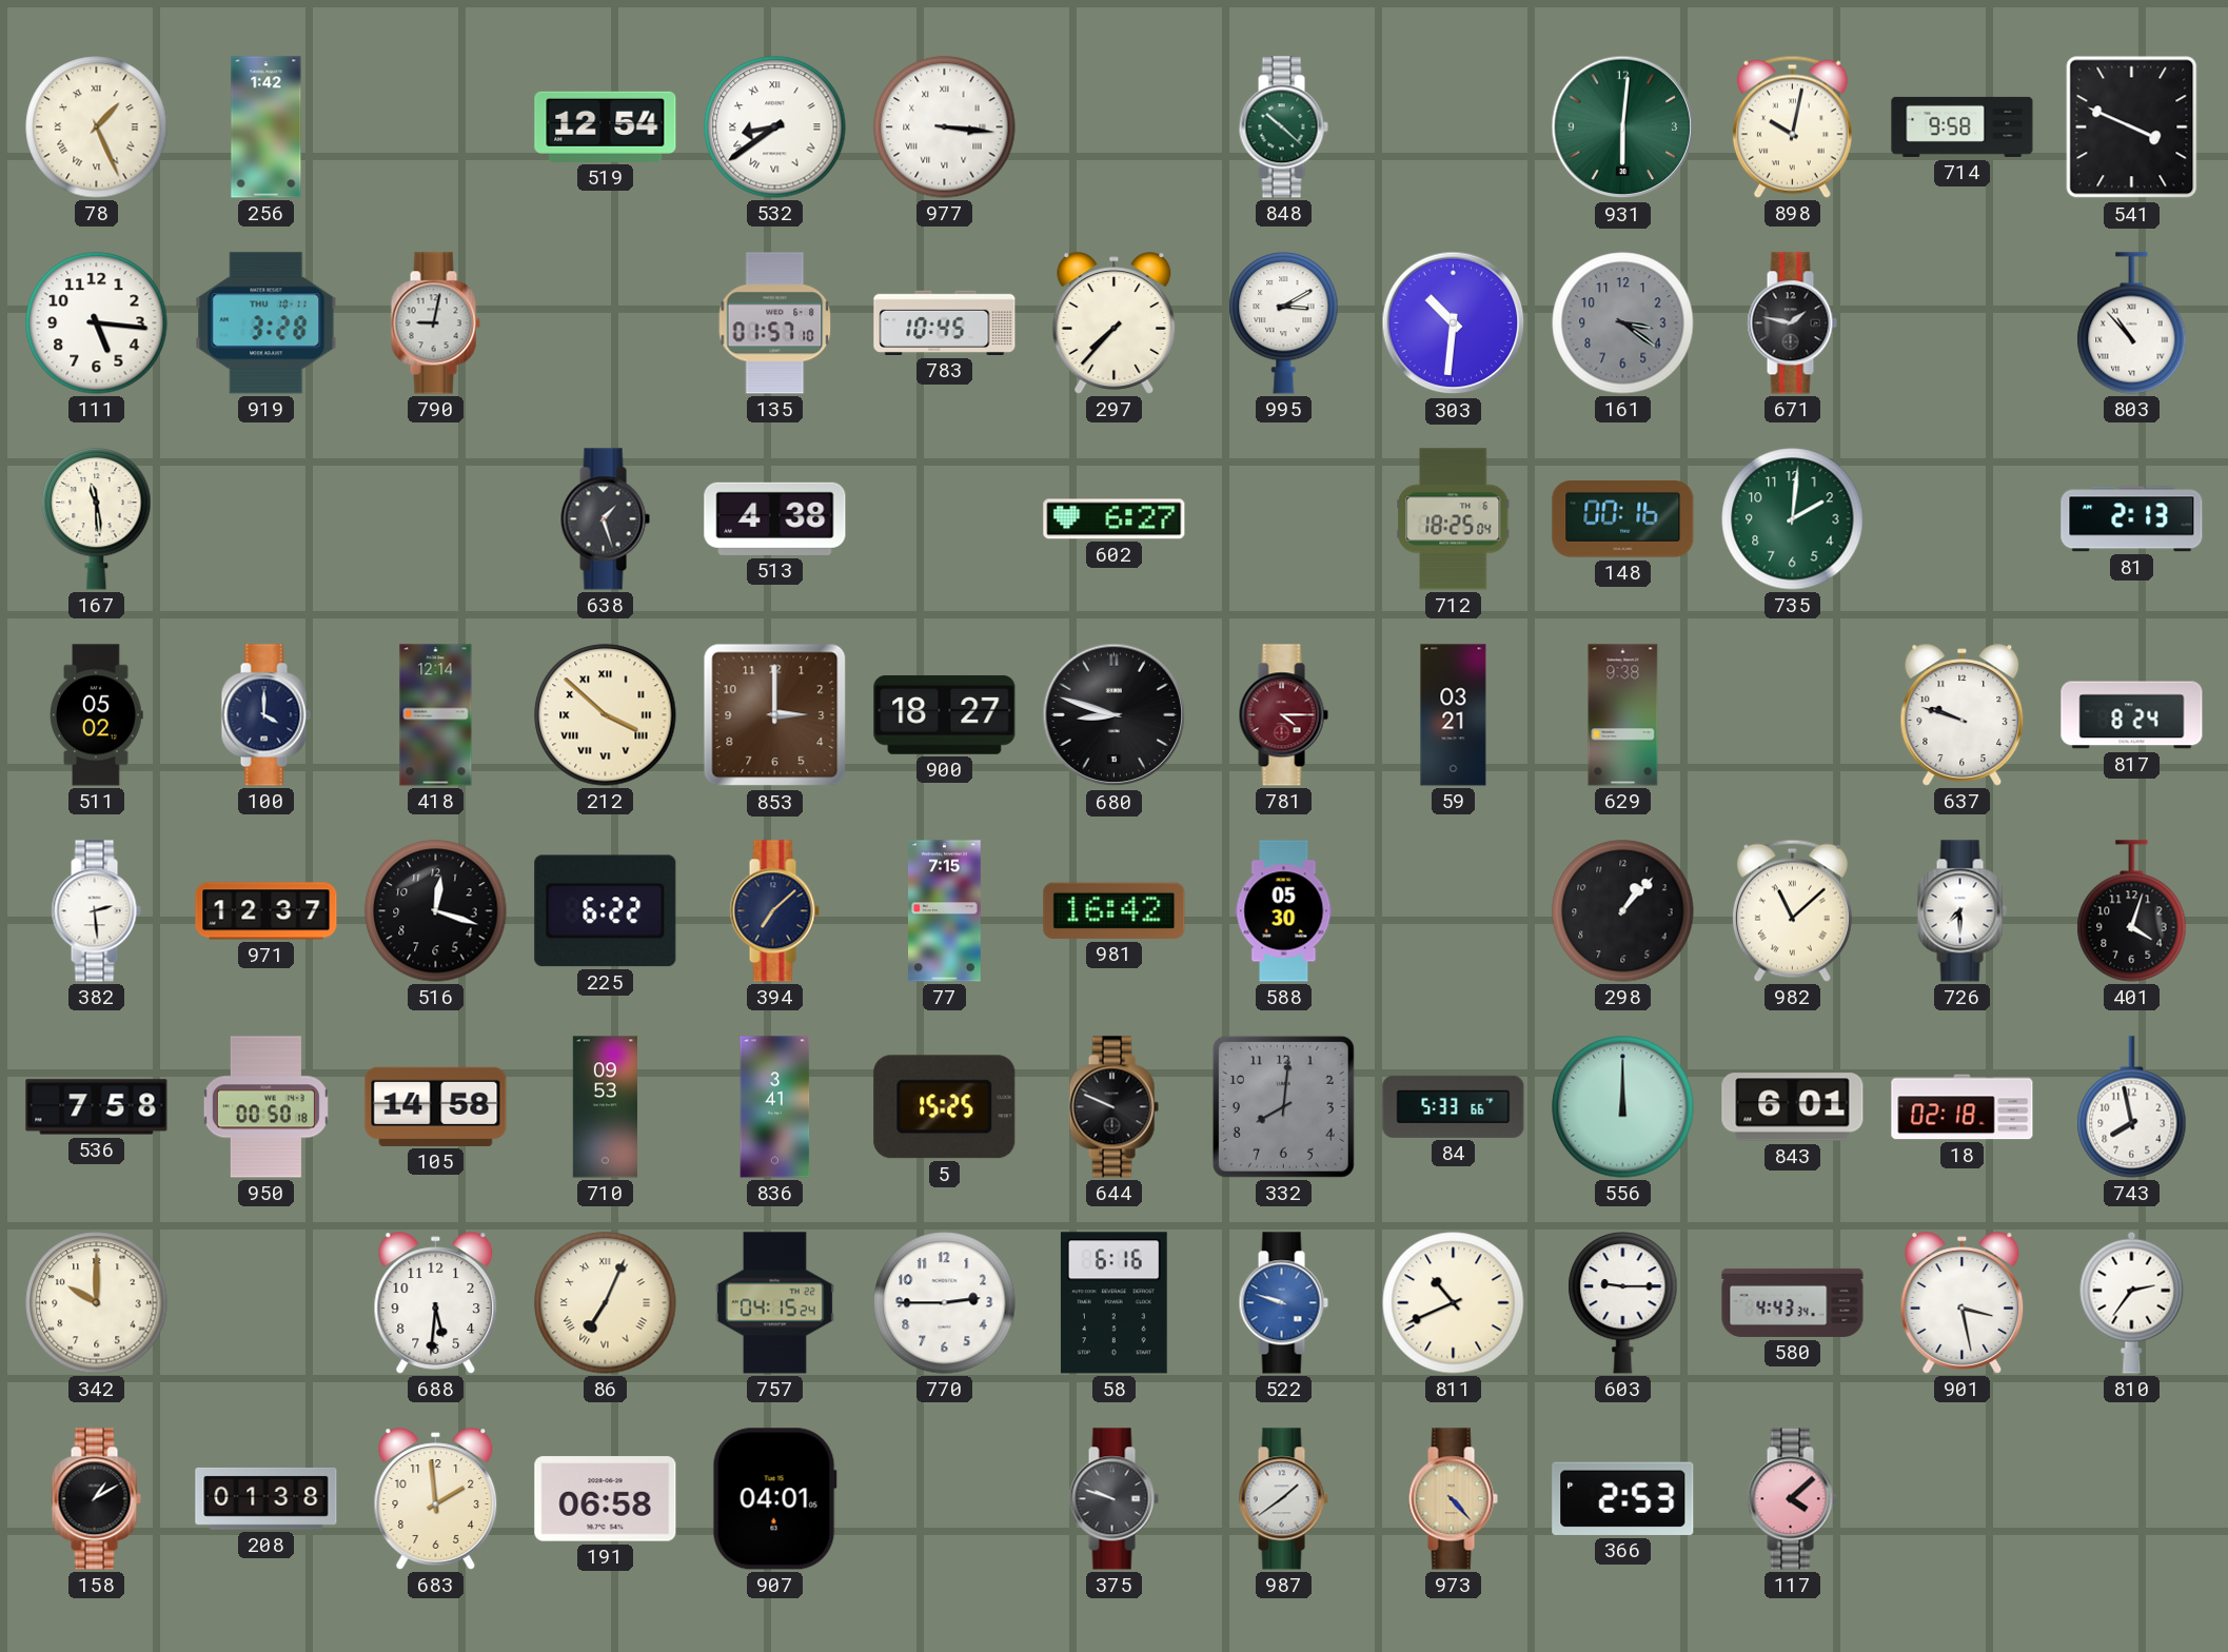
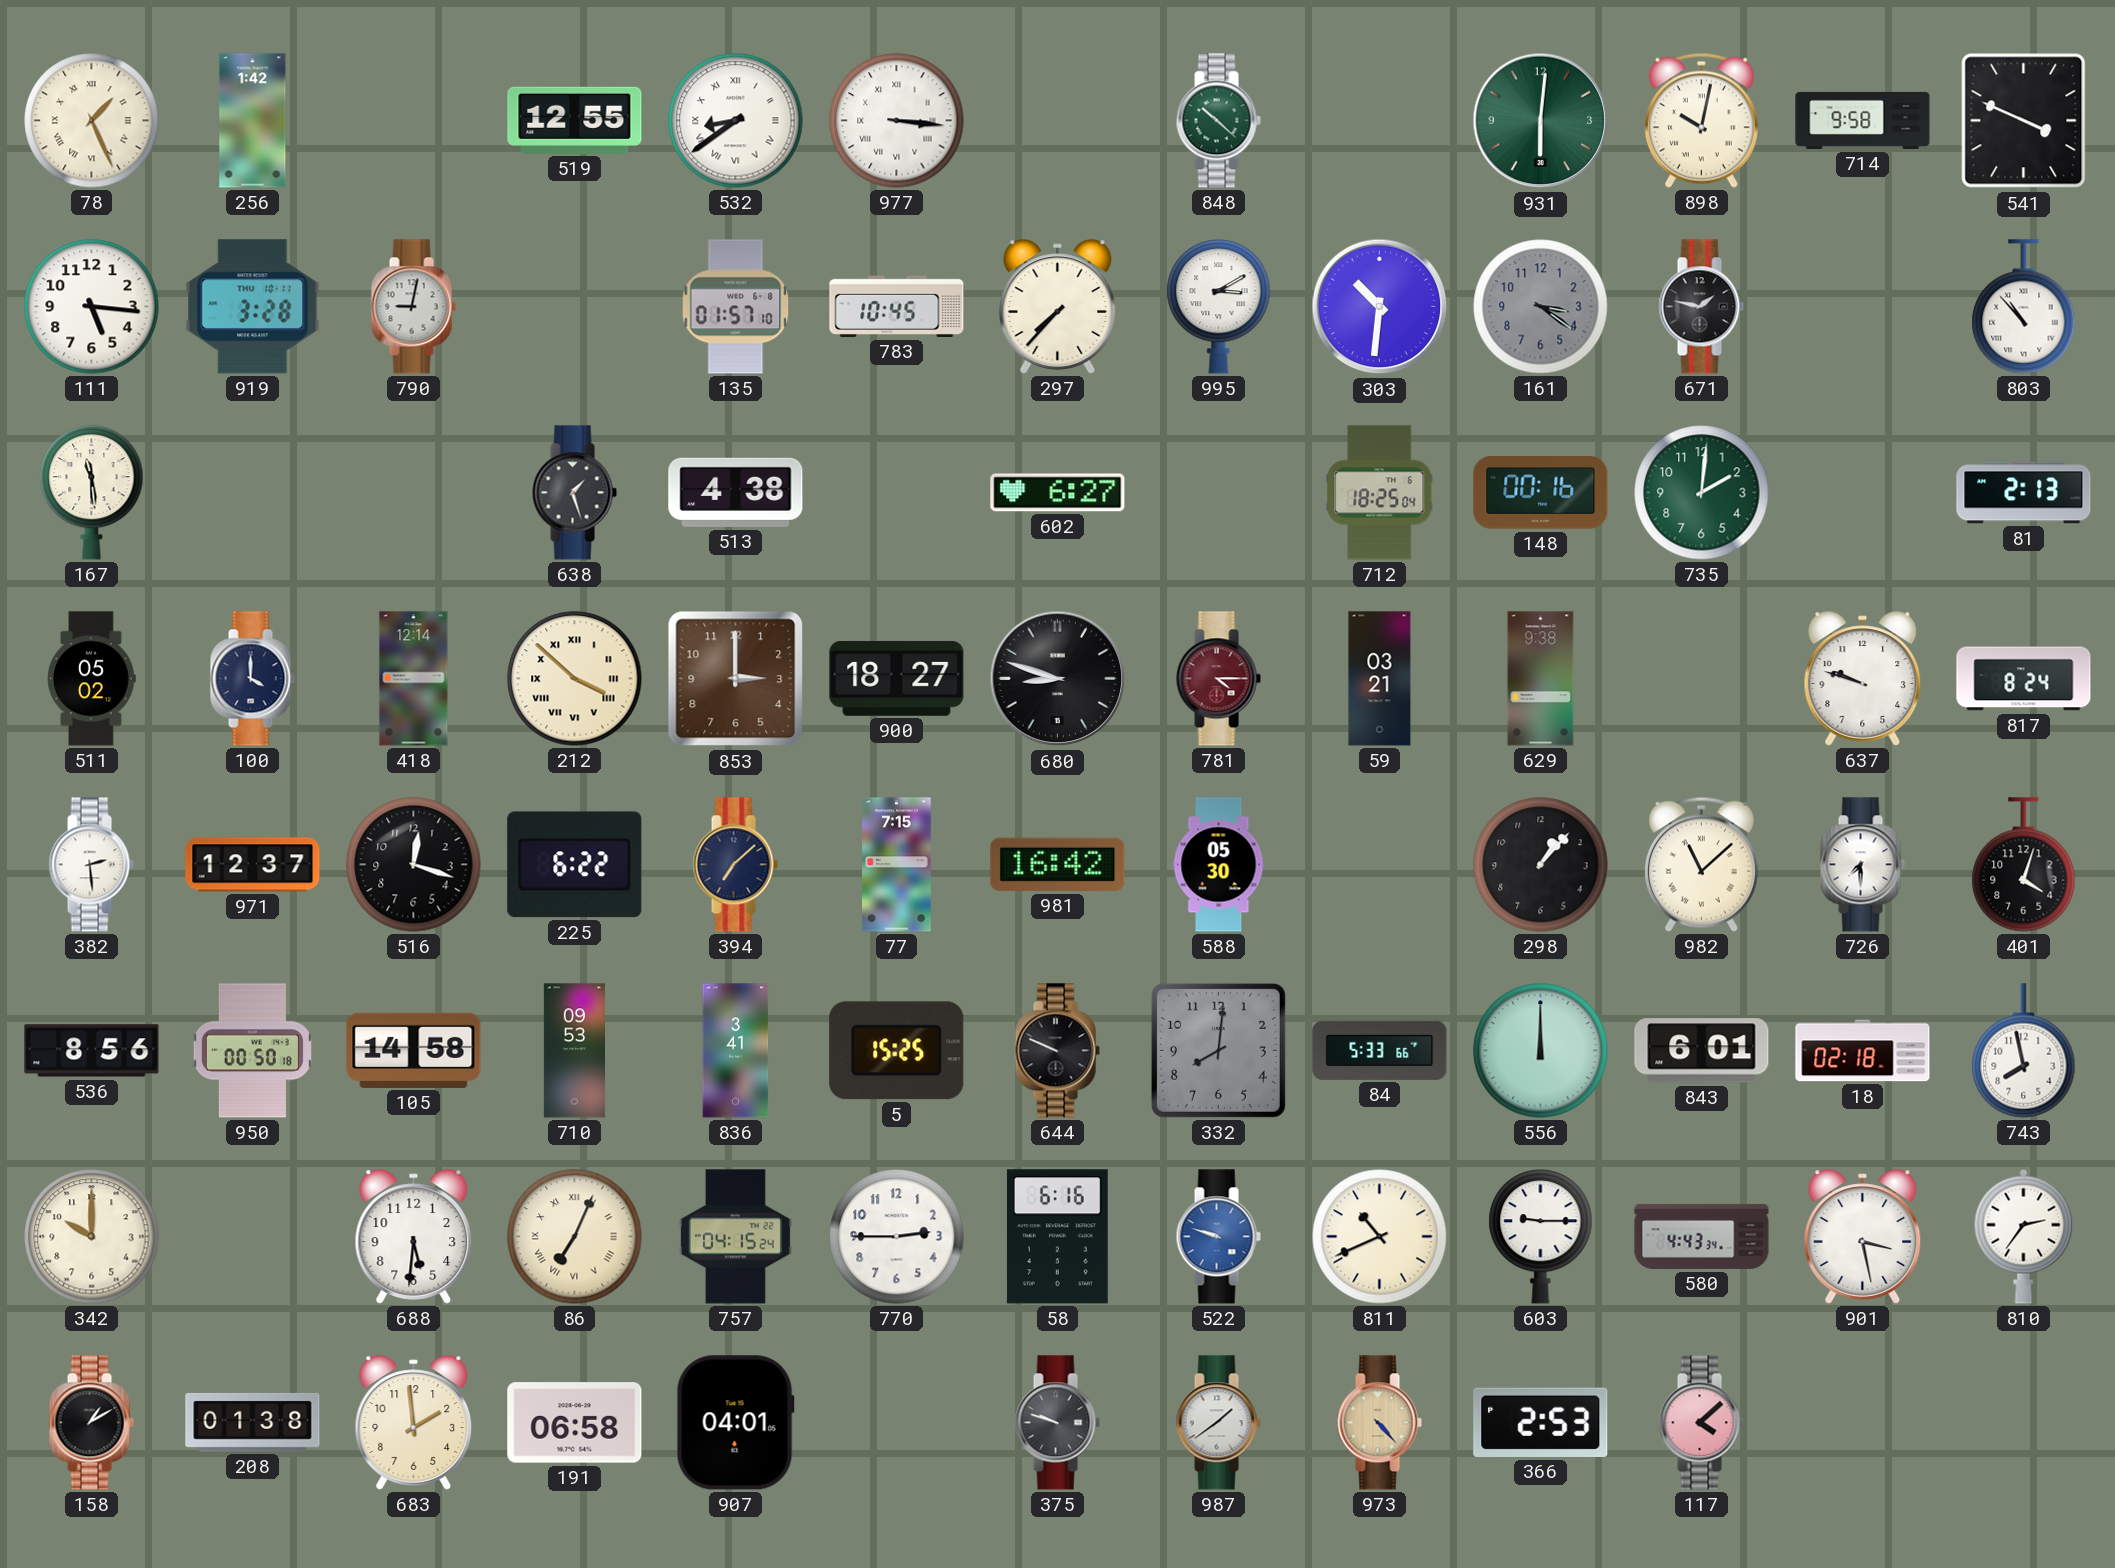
519: 12:54 -> 12:55 (575, 120)
536: 7:58 -> 8:56 (92, 1051)
